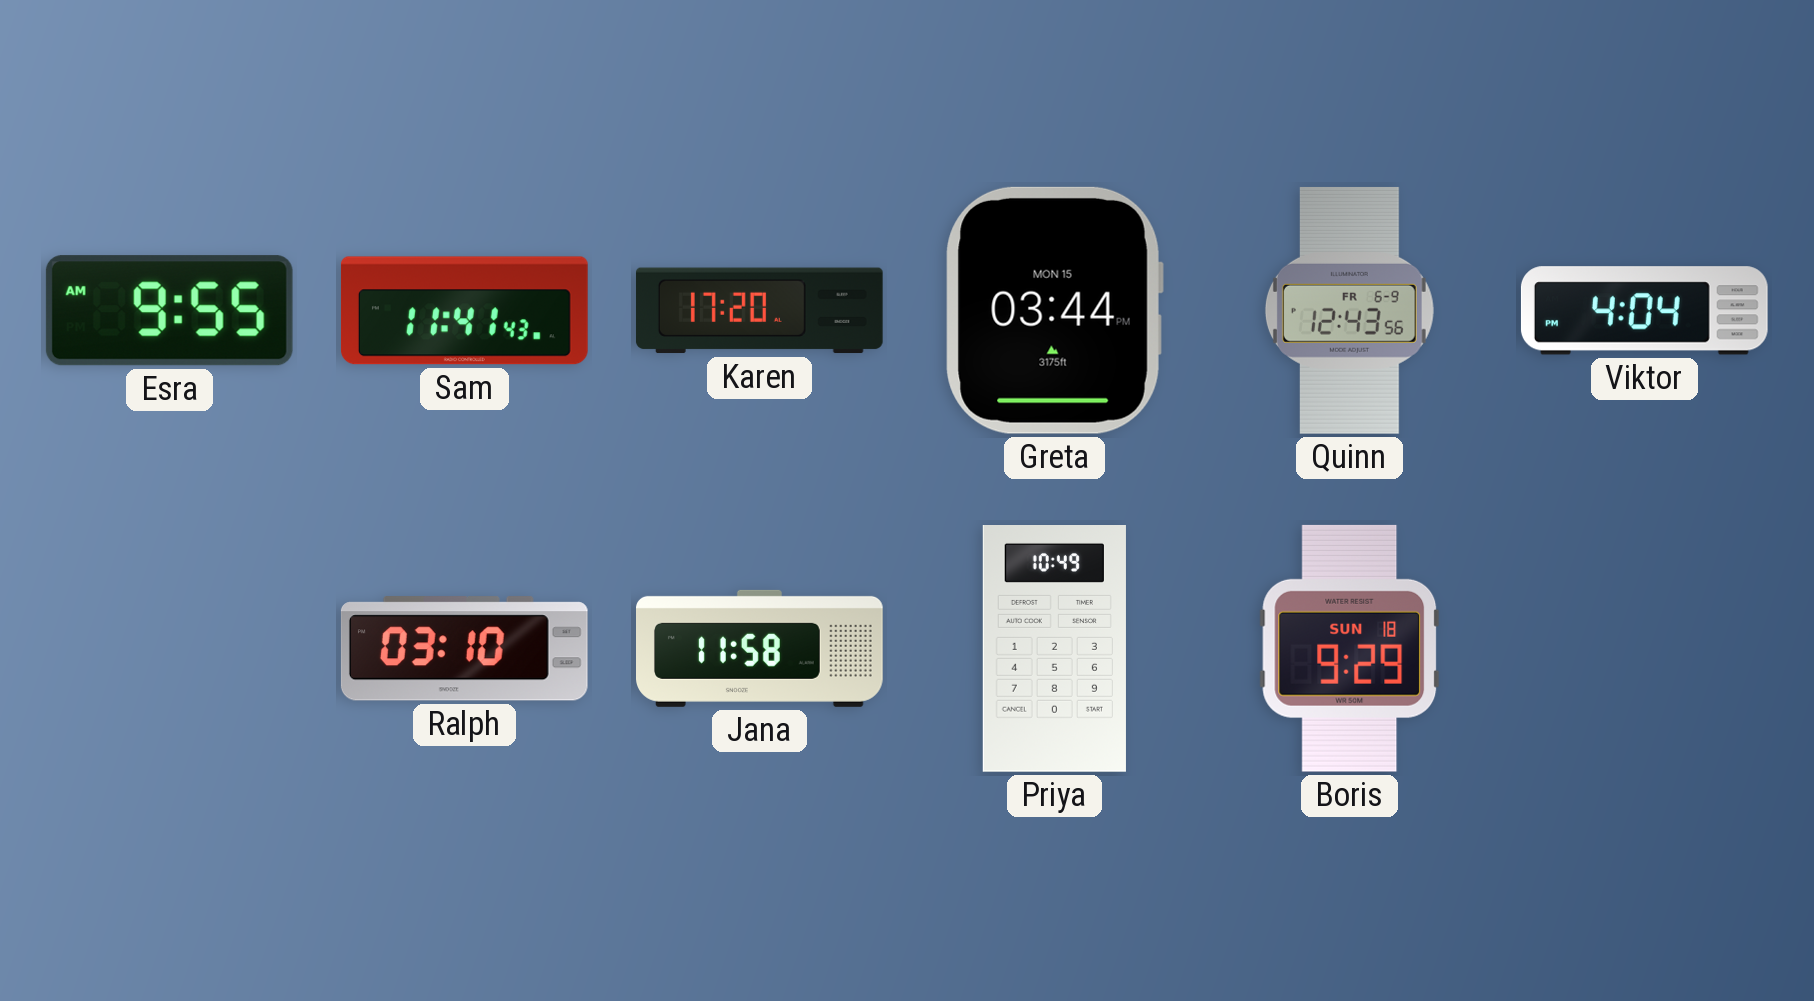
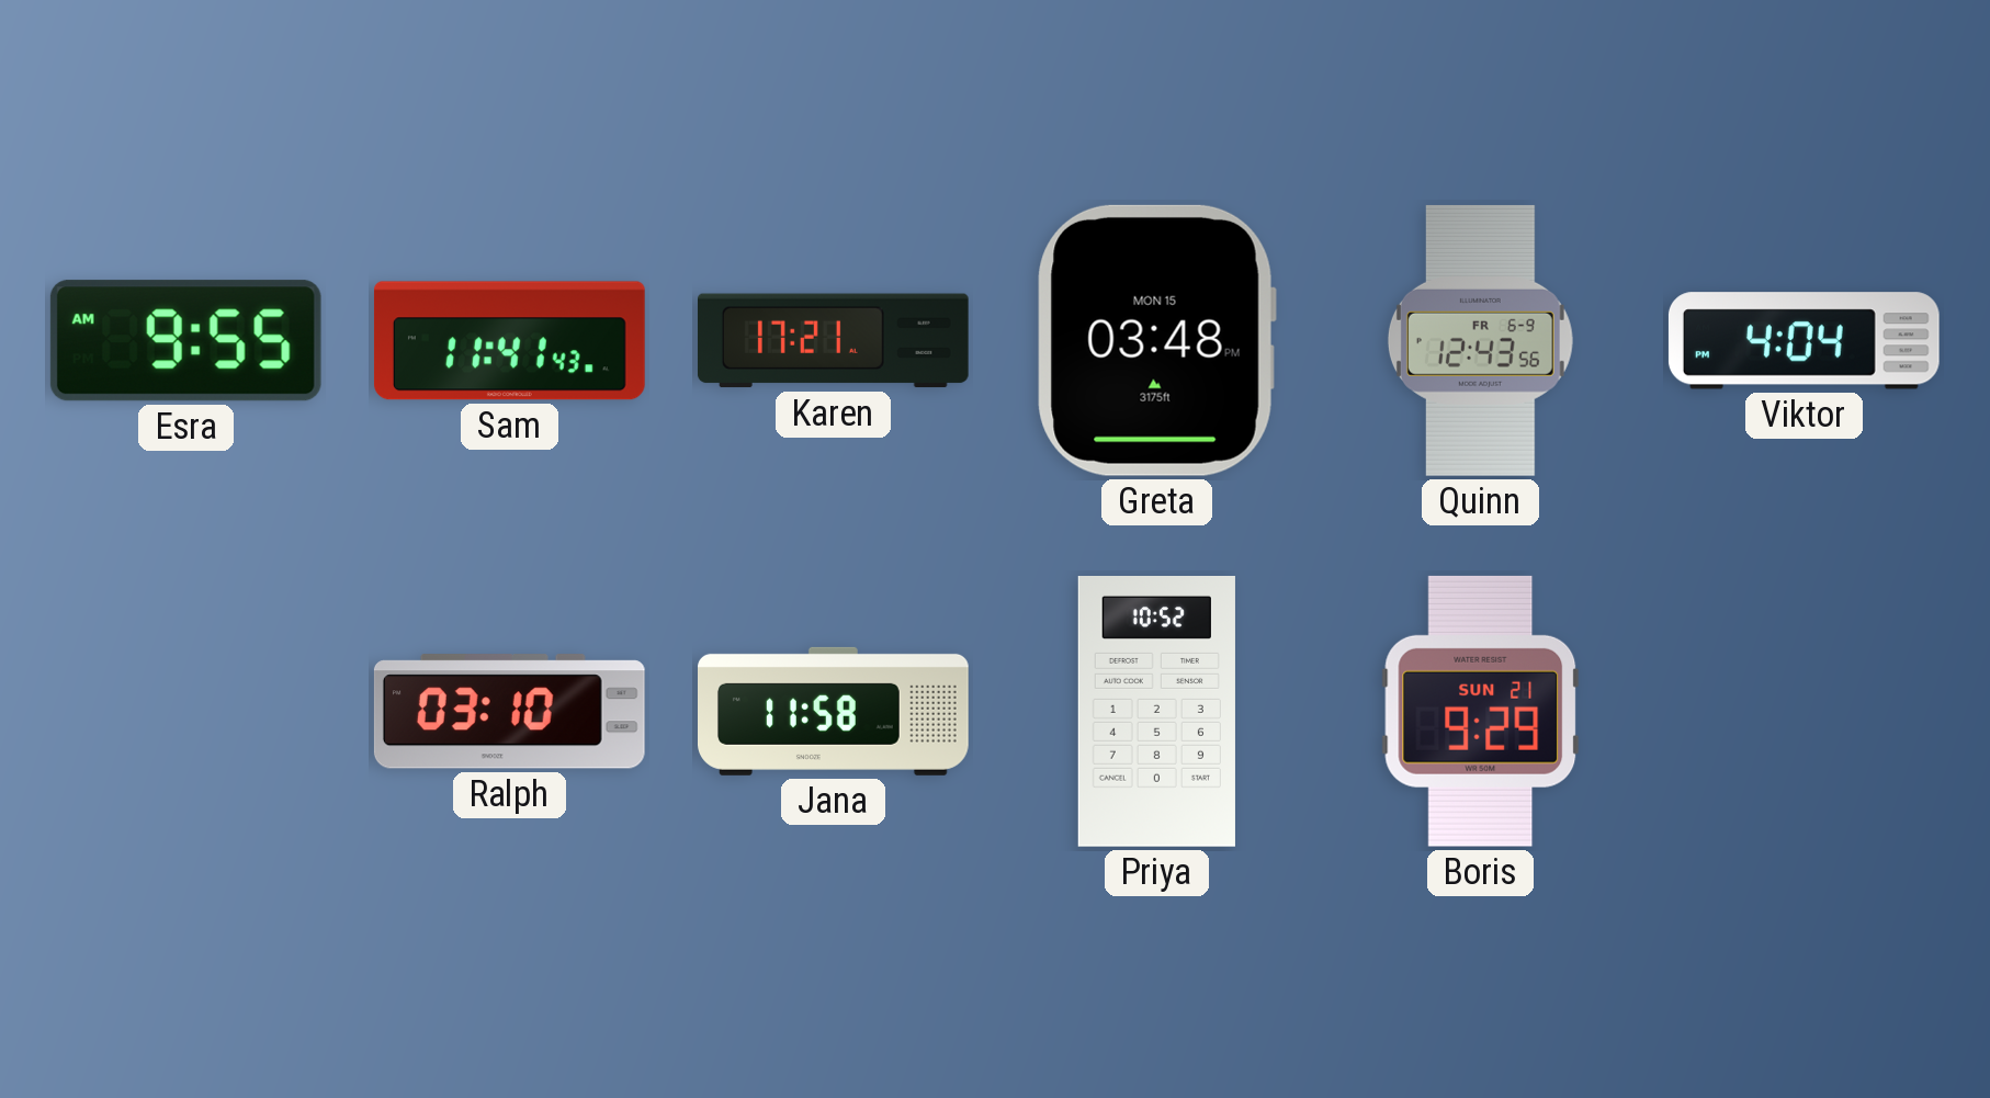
Karen: 17:20 -> 17:21 (833, 341)
Greta: 03:44 -> 03:48 (1156, 340)
Priya: 10:49 -> 10:52 (1156, 712)
Boris date: SUN 18 -> SUN 21 (1481, 711)
